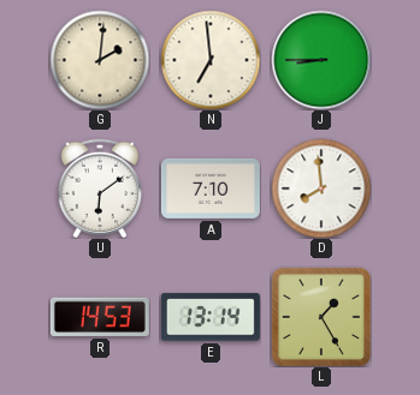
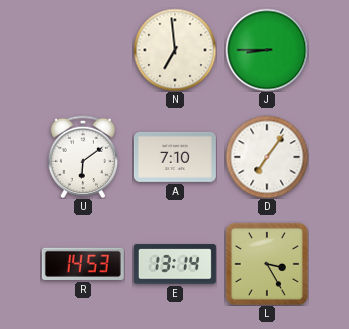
G: 2:01 -> none (100, 60)
D: 7:59 -> 7:06 (267, 157)
L: 1:25 -> 3:25 (267, 264)
